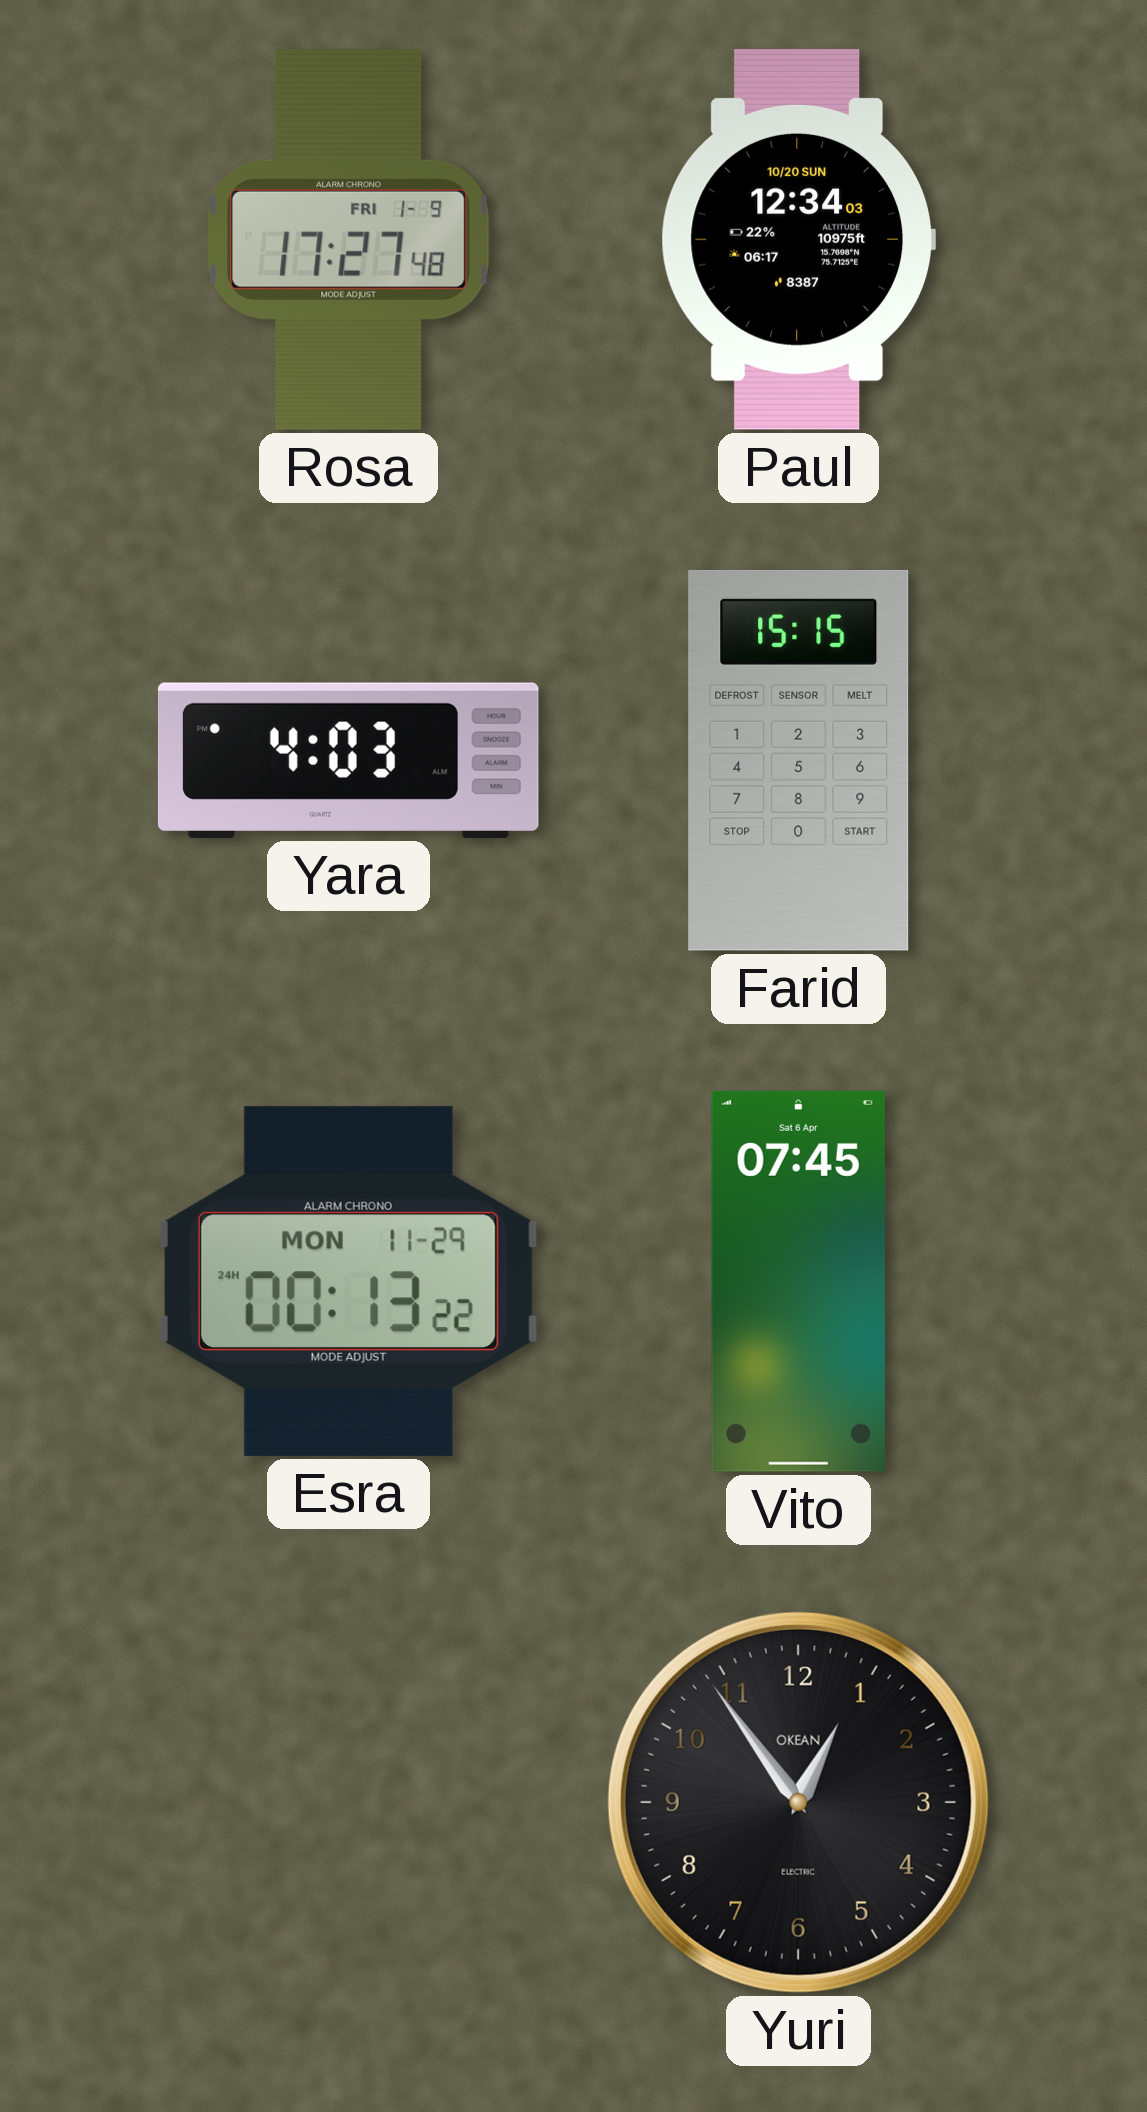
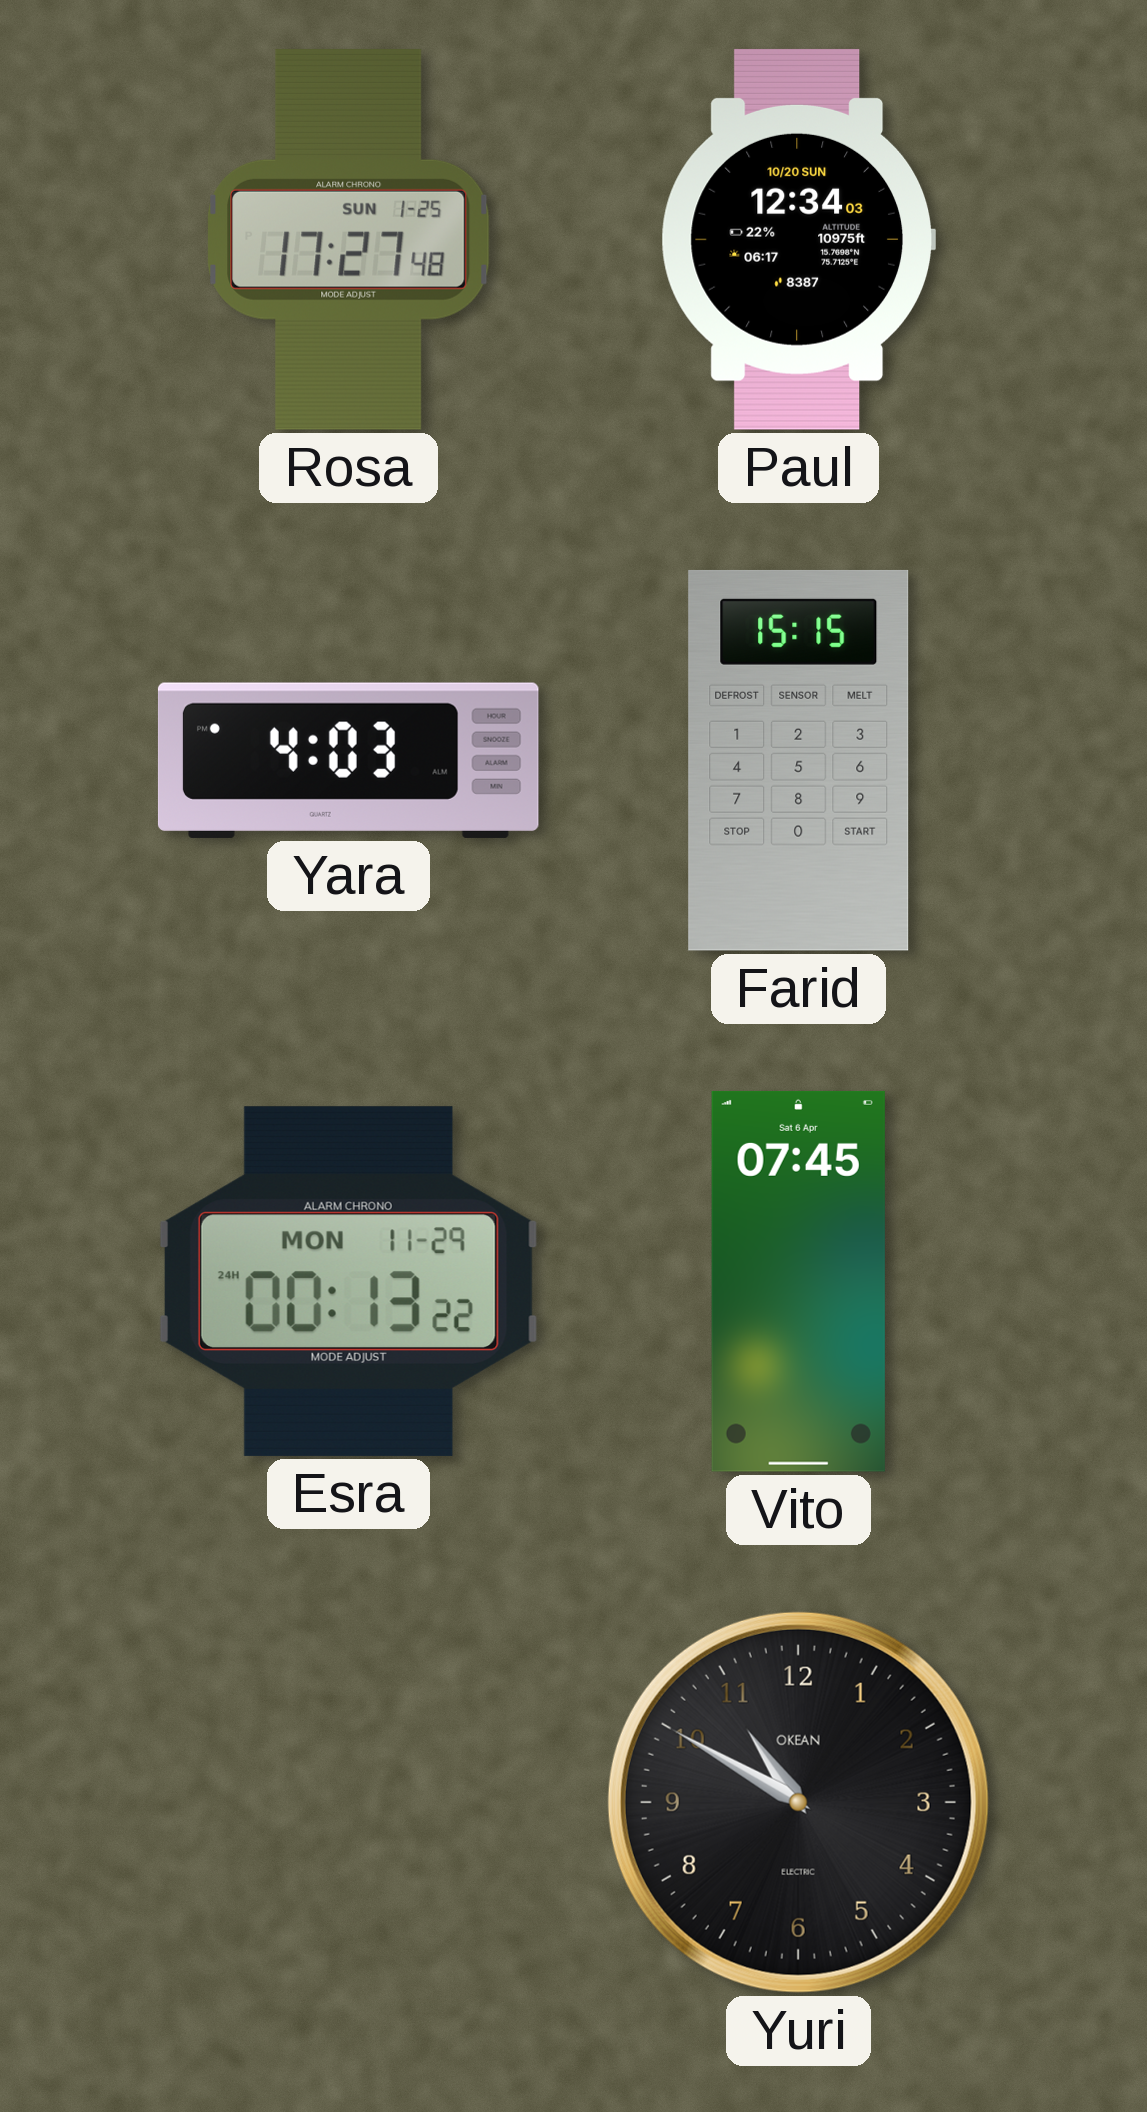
Rosa date: FRI 1-9 -> SUN 1-25 (349, 239)
Yuri: 12:54 -> 10:50 (798, 1802)
